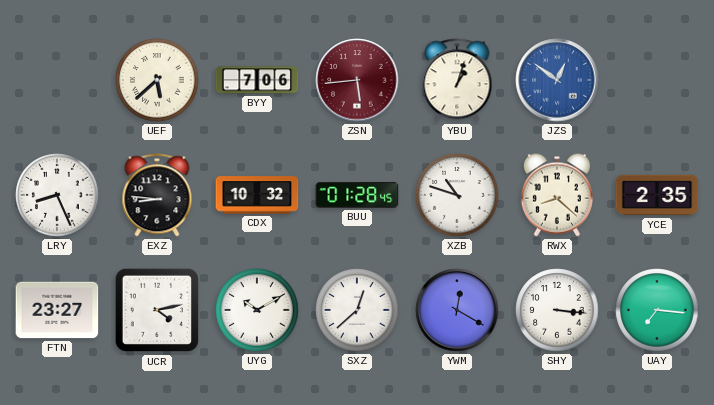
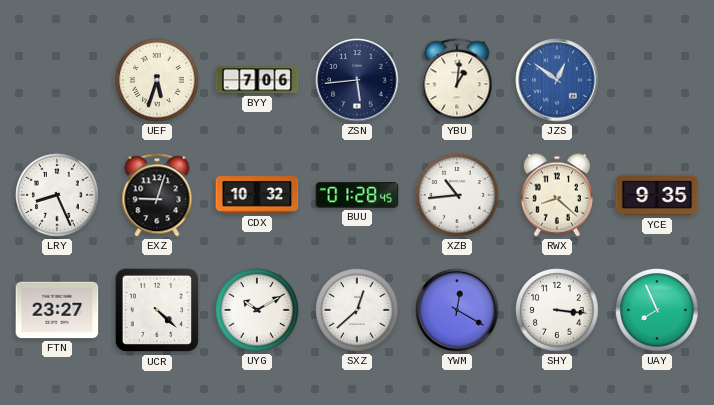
UEF: 5:38 -> 5:33 (157, 80)
ZSN dial: burgundy -> navy (357, 80)
YBU: 1:03 -> 1:01 (457, 80)
EXZ: 8:46 -> 9:03 (157, 195)
XZB: 10:48 -> 10:44 (457, 195)
YCE: 2:35 -> 9:35 (657, 195)
UCR: 4:13 -> 4:22 (157, 310)
UAY: 7:16 -> 7:56 (657, 310)
